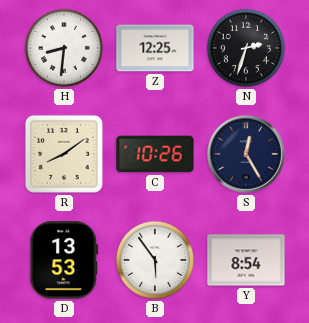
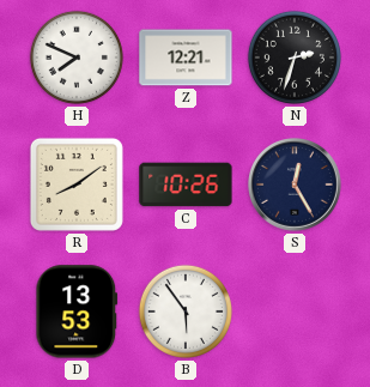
H: 8:31 -> 7:49 (77, 58)
Z: 12:25 -> 12:21 (186, 58)
Y: 8:54 -> none (246, 260)
